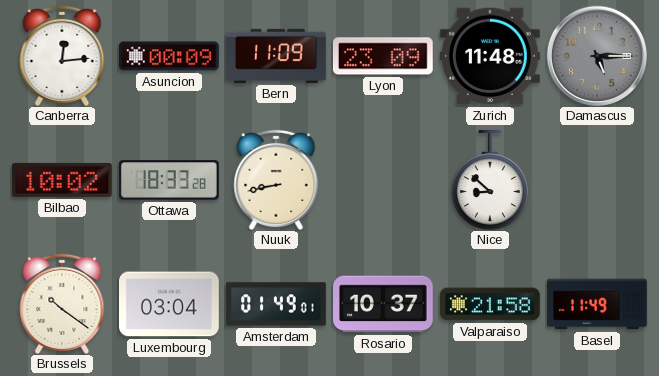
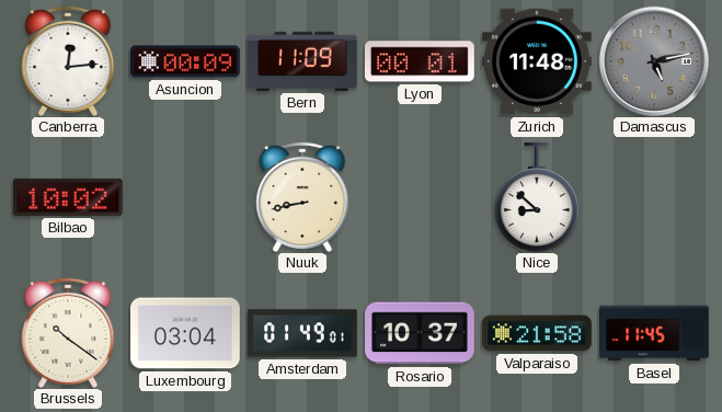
Lyon: 23:09 -> 00:01 (420, 61)
Damascus: 5:15 -> 5:13 (653, 60)
Ottawa: 18:33 -> none (169, 180)
Basel: 11:49 -> 11:45 (655, 333)
